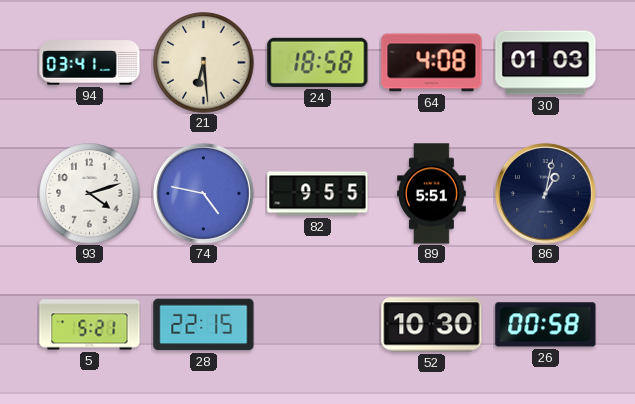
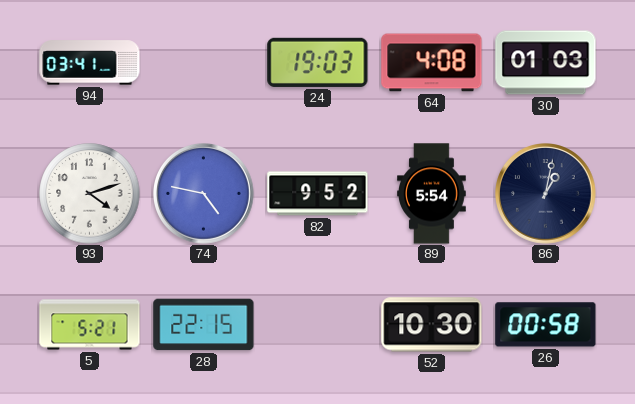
21: 6:29 -> none (204, 63)
24: 18:58 -> 19:03 (318, 62)
82: 9:55 -> 9:52 (318, 194)
89: 5:51 -> 5:54 (432, 194)
